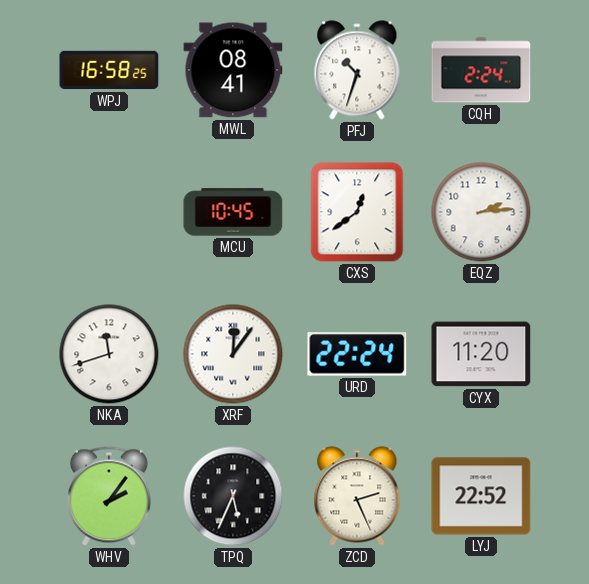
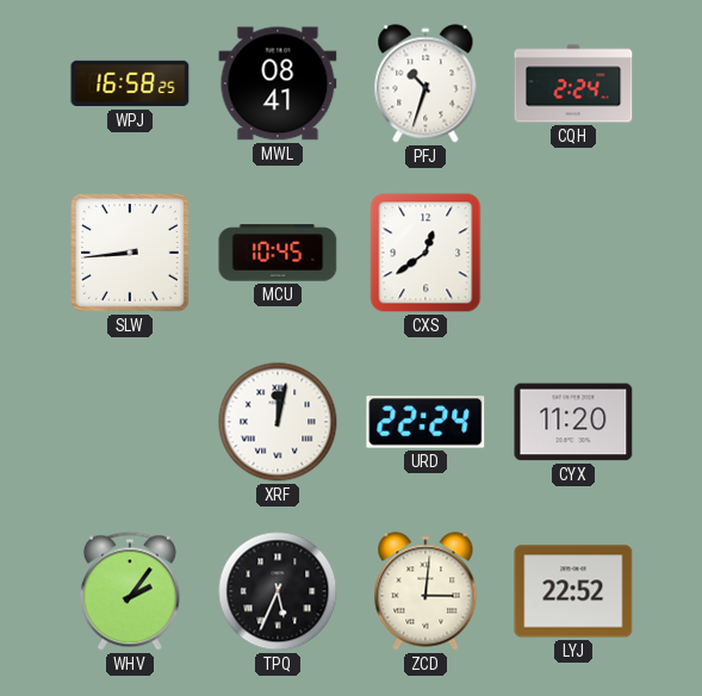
SLW: none -> 8:44 (131, 254)
EQZ: 2:14 -> none (481, 212)
NKA: 11:42 -> none (109, 354)
XRF: 12:06 -> 12:02 (278, 422)
ZCD: 2:26 -> 3:01 (425, 591)
